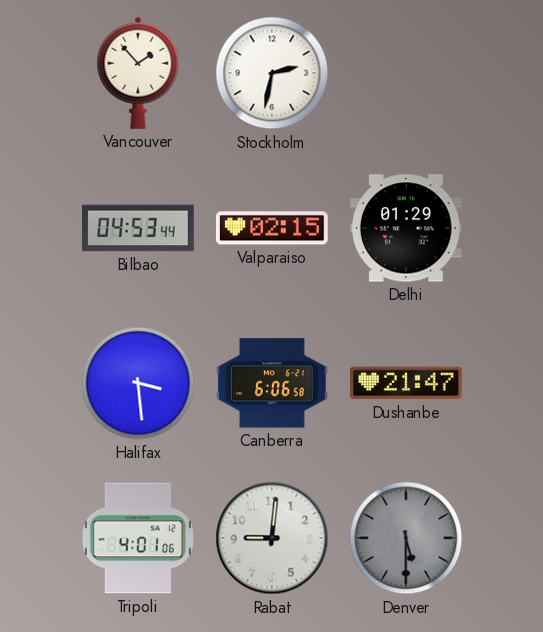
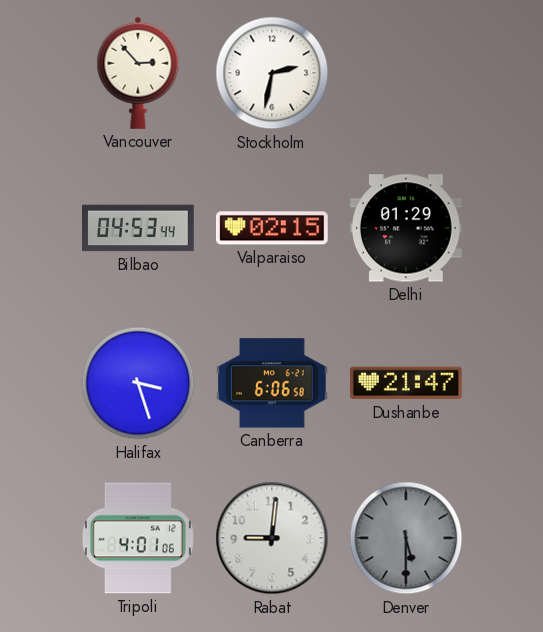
Vancouver: 1:53 -> 2:53 (138, 73)
Halifax: 3:29 -> 3:27 (138, 383)
